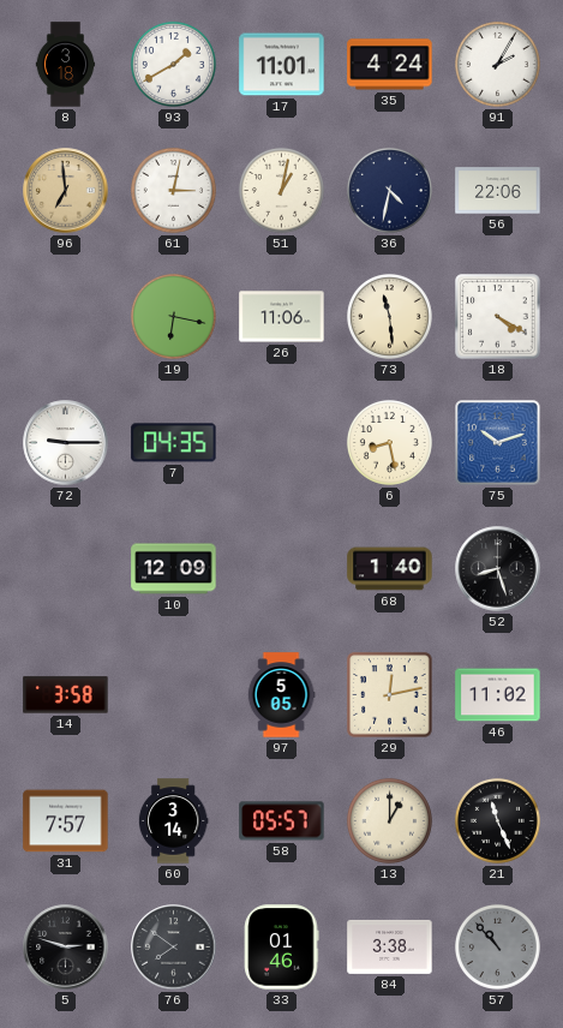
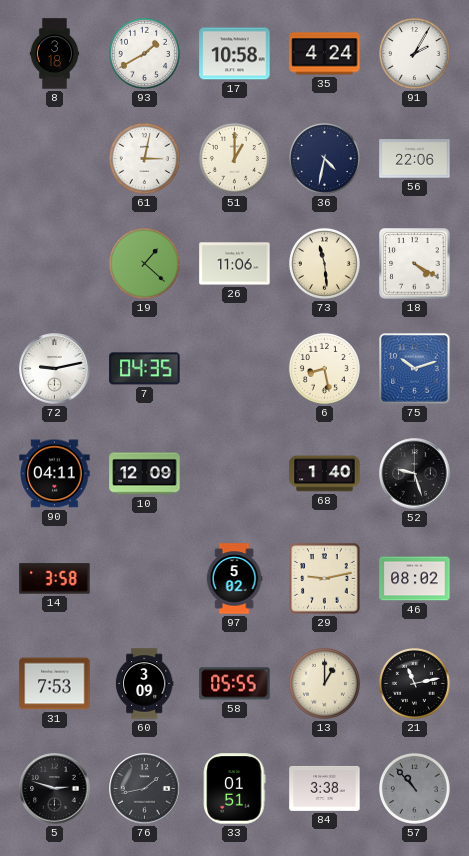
17: 11:01 -> 10:58 (235, 54)
96: 6:59 -> none (66, 191)
51: 1:02 -> 1:00 (234, 158)
19: 6:17 -> 1:22 (144, 263)
72: 9:15 -> 9:13 (55, 369)
90: none -> 04:11 (55, 474)
52: 8:27 -> 9:27 (415, 474)
97: 5:05 -> 5:02 (234, 579)
29: 12:13 -> 9:13 (325, 579)
46: 11:02 -> 08:02 (415, 579)
31: 7:57 -> 7:53 (55, 684)
60: 3:14 -> 3:09 (144, 684)
58: 05:57 -> 05:55 (235, 684)
21: 11:26 -> 11:13 (414, 683)
76: 7:51 -> 1:43 (145, 789)
33: 01:46 -> 01:51 (235, 789)
